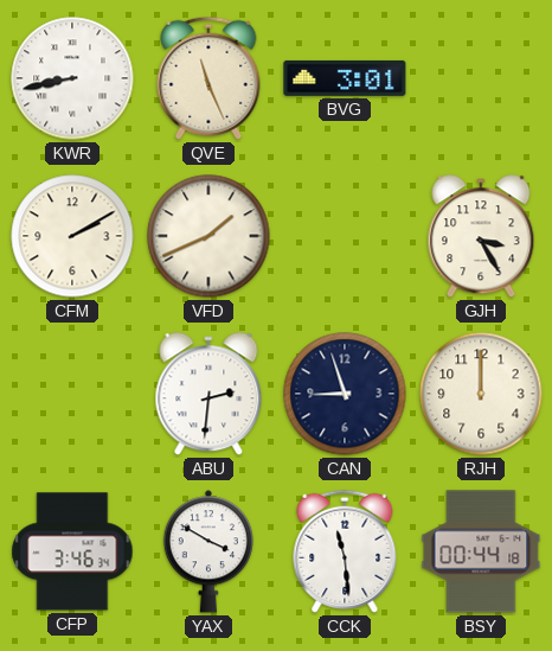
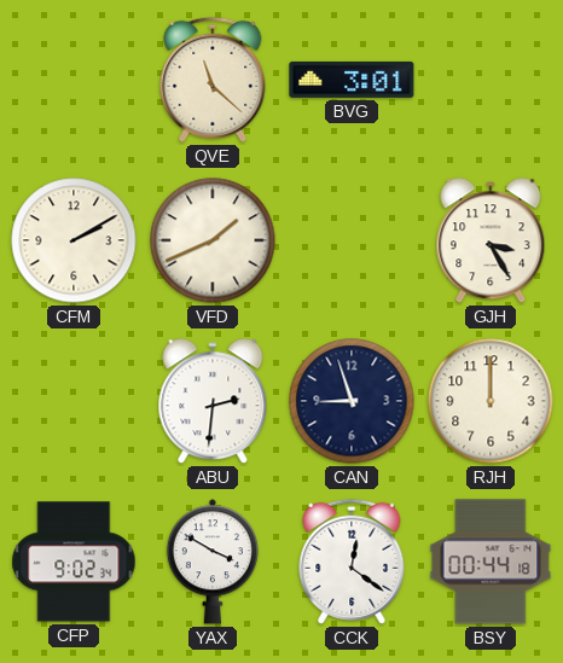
KWR: 8:43 -> none (72, 78)
QVE: 11:26 -> 11:22 (213, 80)
CFP: 3:46 -> 9:02 (74, 562)
CCK: 11:29 -> 12:21 (352, 562)
